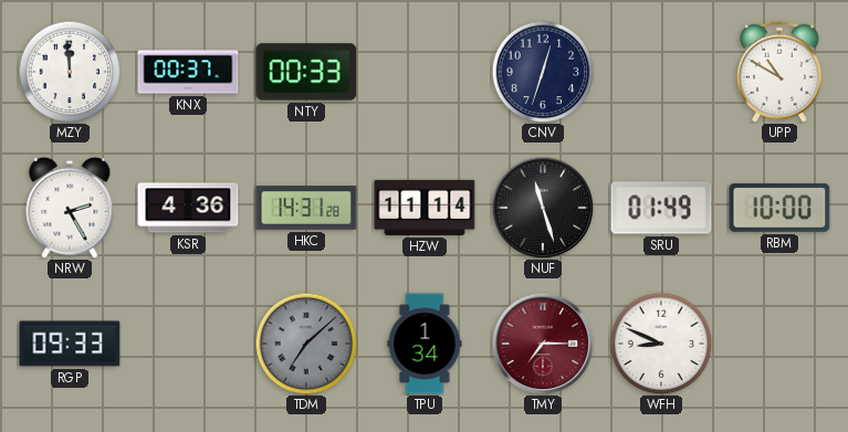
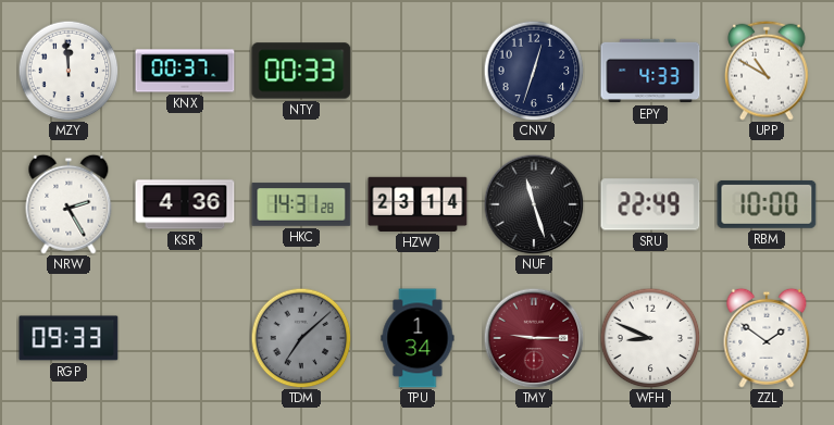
EPY: none -> 4:33 (650, 71)
HZW: 11:14 -> 23:14 (418, 204)
SRU: 01:49 -> 22:49 (650, 204)
TMY: 7:15 -> 9:15 (534, 338)
ZZL: none -> 1:51 (767, 338)
